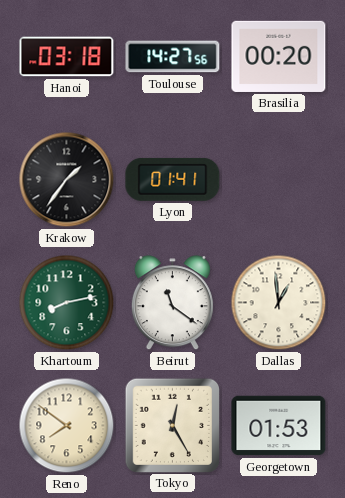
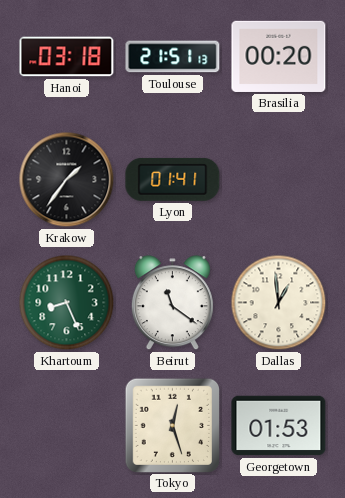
Toulouse: 14:27 -> 21:51 (173, 57)
Khartoum: 8:13 -> 8:26 (67, 303)
Reno: 7:51 -> none (67, 426)
Tokyo: 12:25 -> 12:27 (172, 425)
